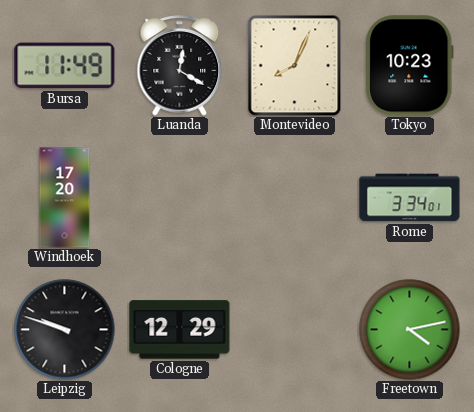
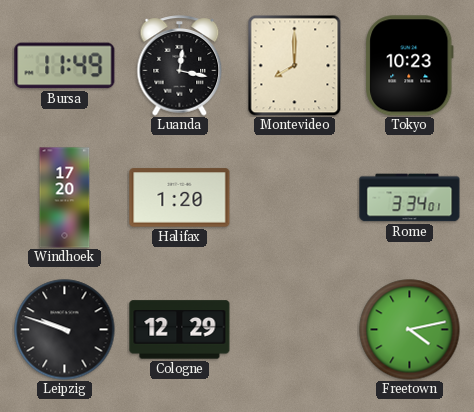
Luanda: 12:20 -> 12:17 (180, 66)
Montevideo: 8:04 -> 8:00 (295, 65)
Halifax: none -> 1:20 (180, 198)
